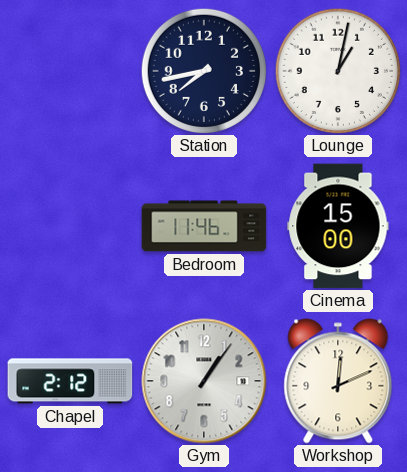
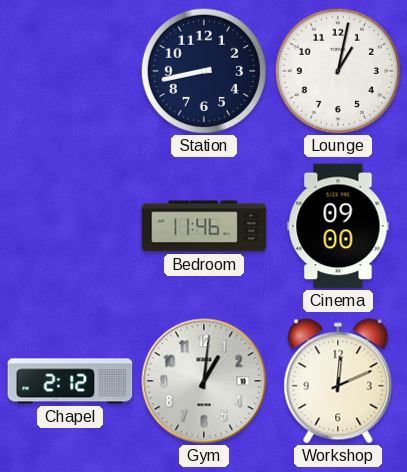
Station: 7:43 -> 8:43 (203, 70)
Cinema: 15:00 -> 09:00 (338, 226)
Gym: 1:06 -> 1:01 (204, 381)
